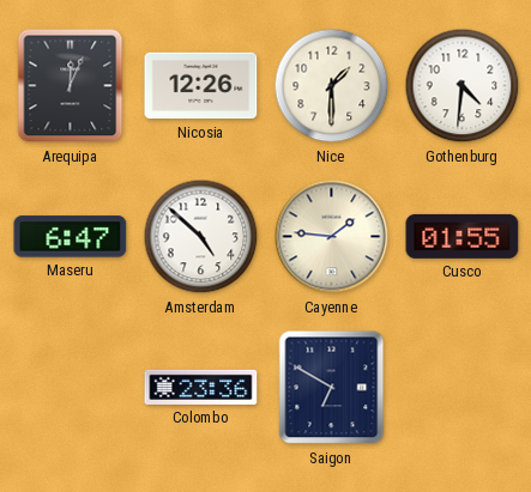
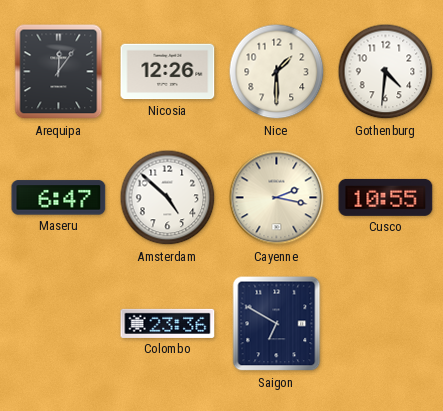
Arequipa: 12:04 -> 12:06 (59, 72)
Cayenne: 1:46 -> 2:17 (277, 198)
Cusco: 01:55 -> 10:55 (386, 197)
